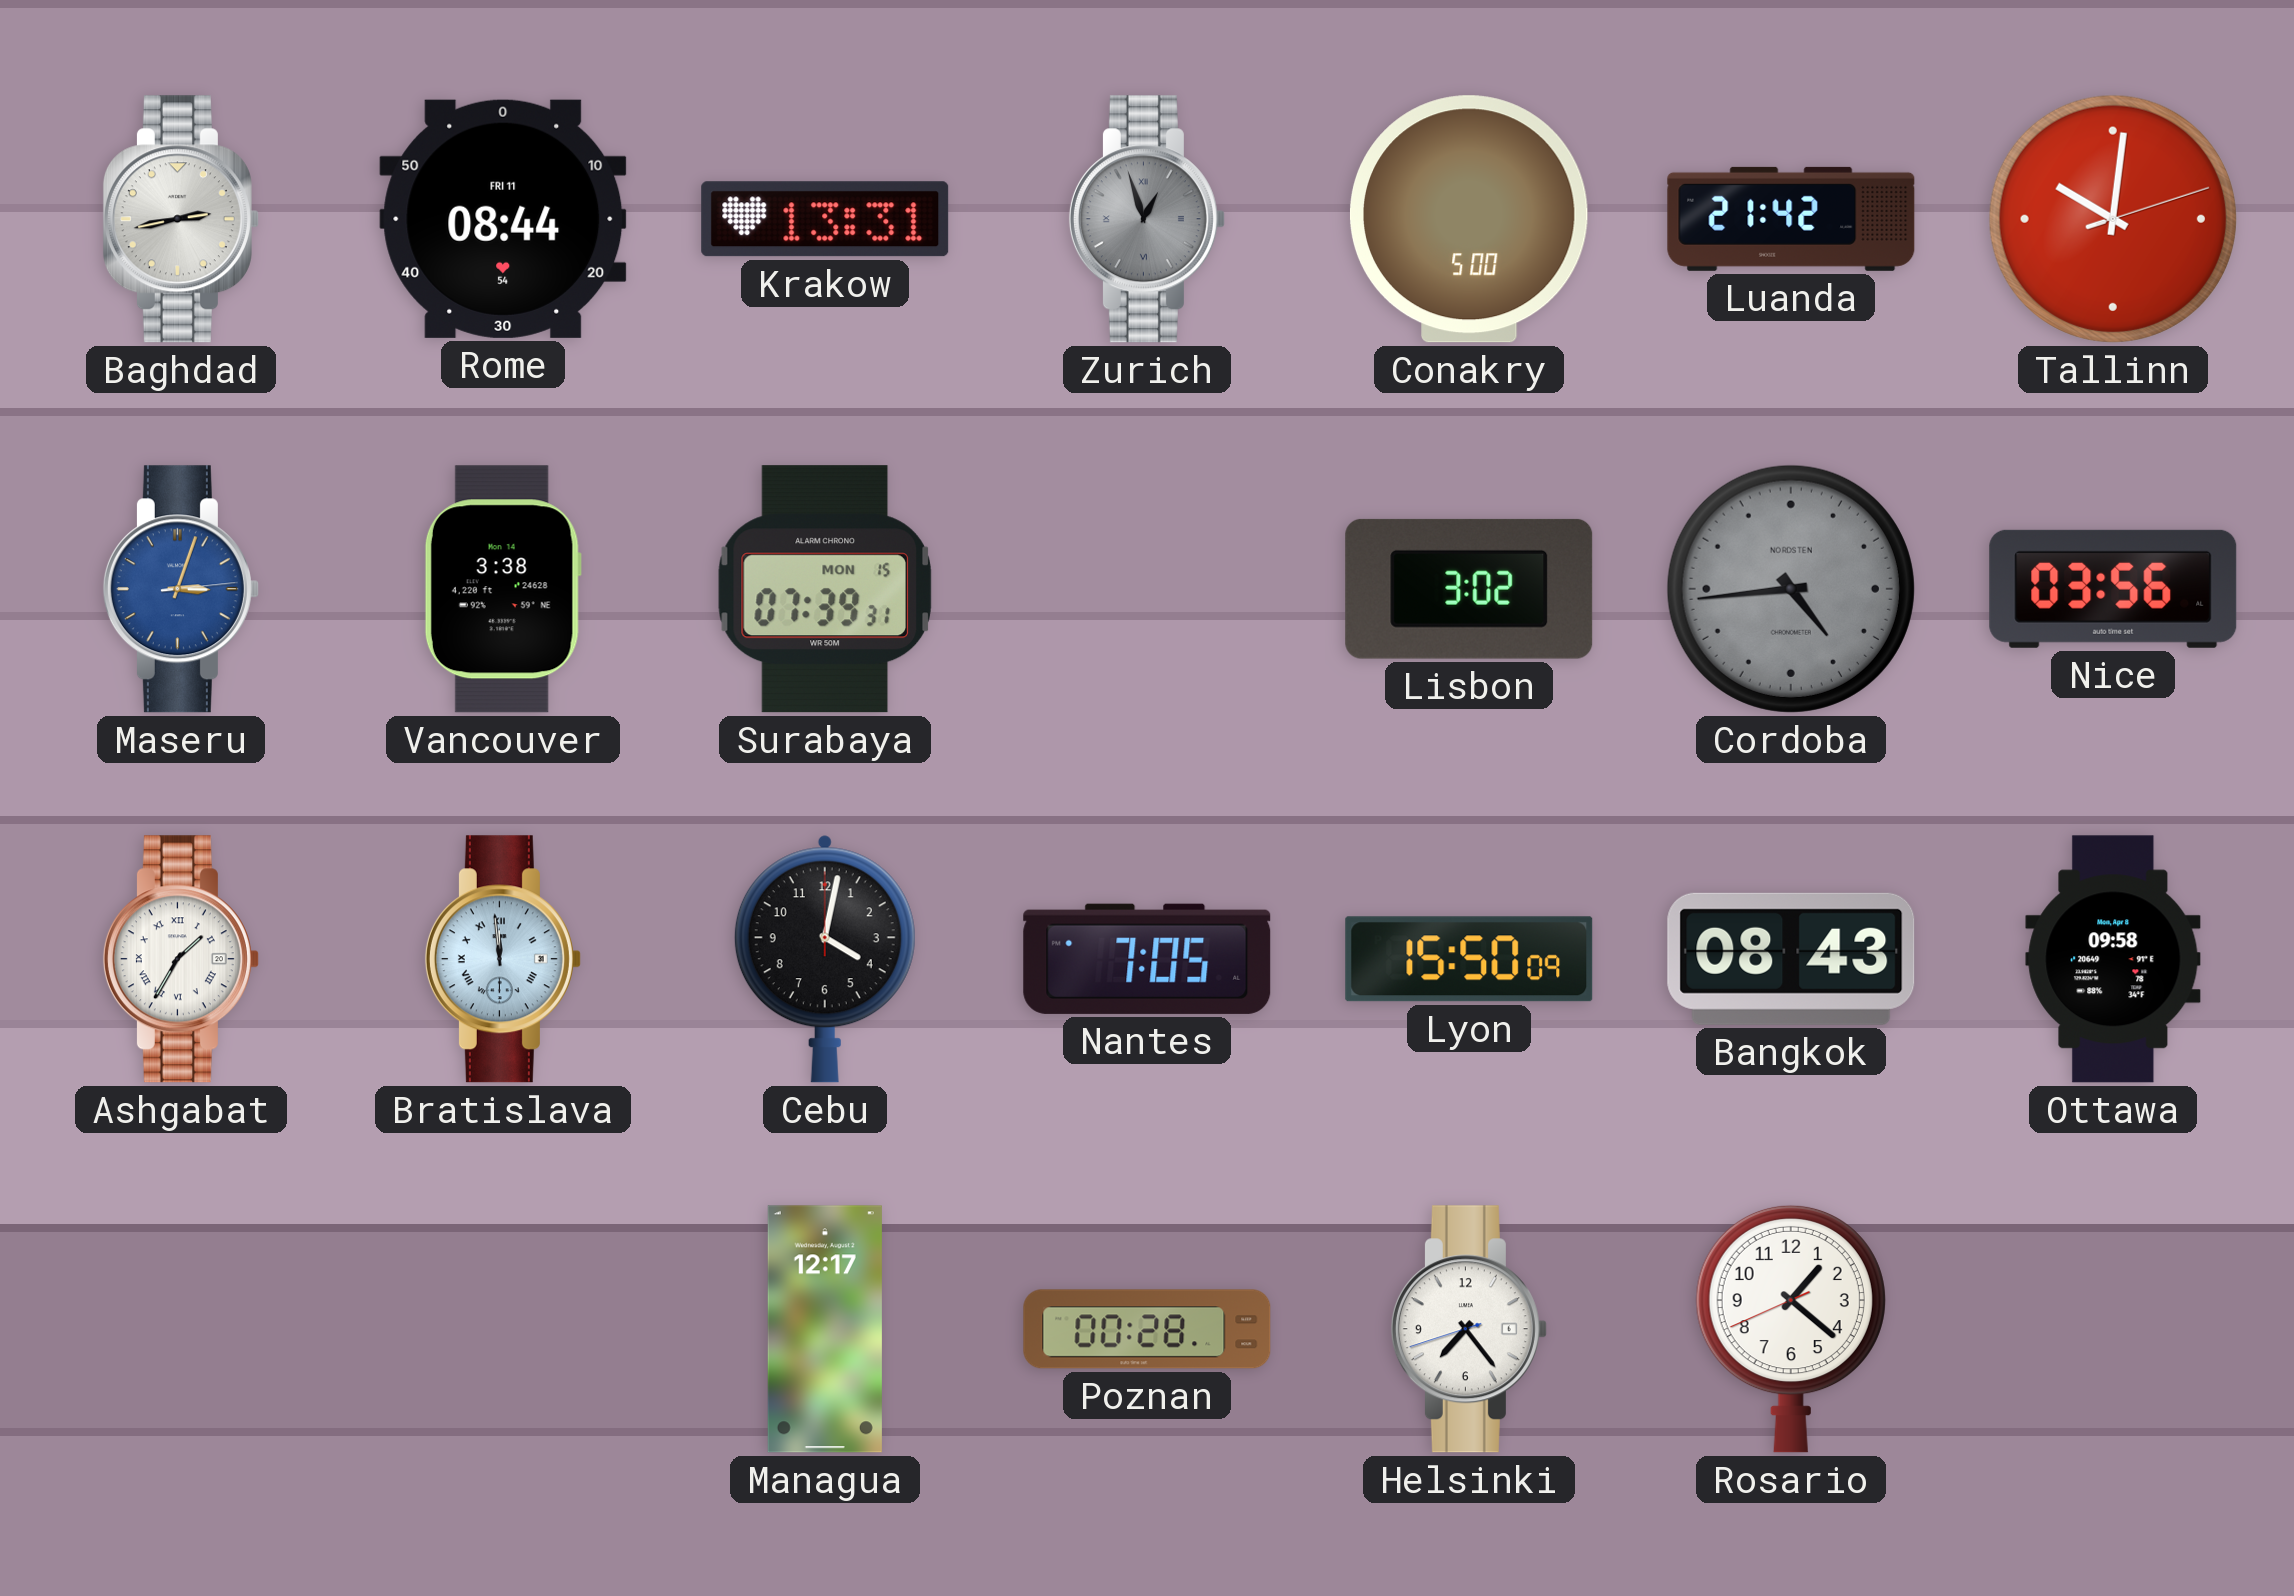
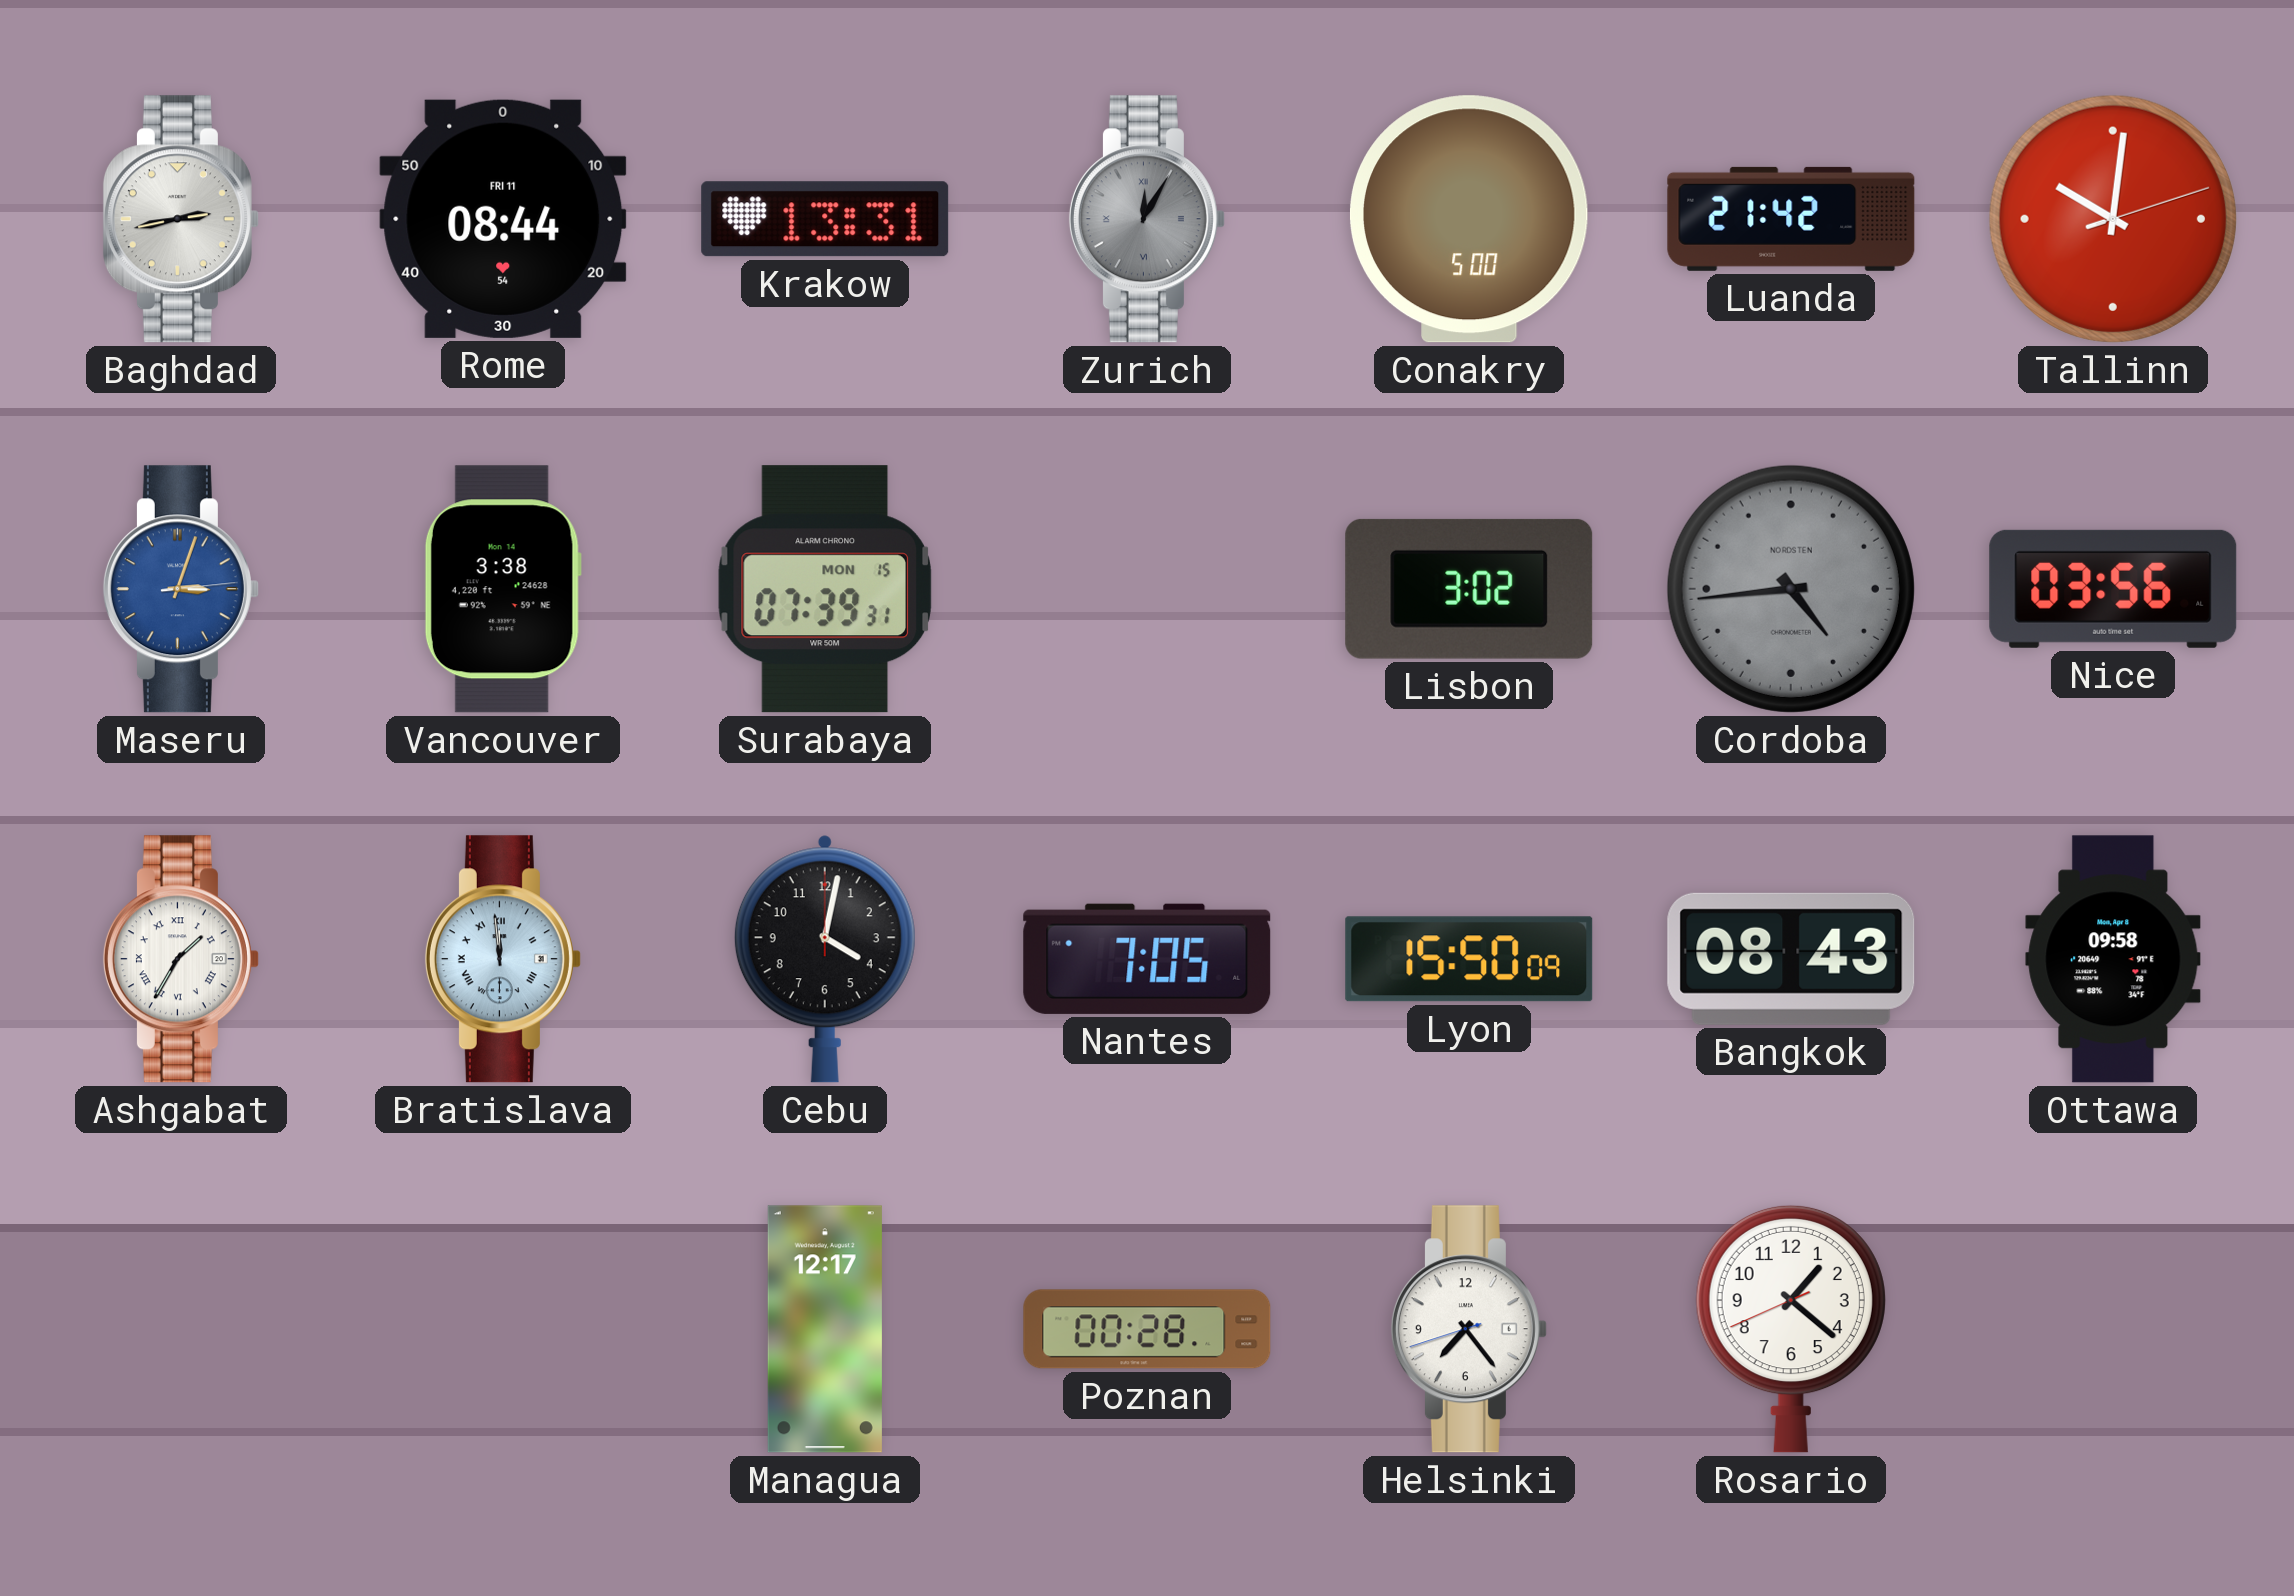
Zurich: 12:57 -> 12:05 (1147, 219)
